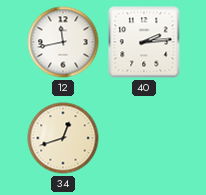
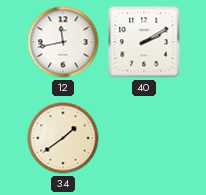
40: 2:14 -> 2:10 (144, 42)
34: 12:42 -> 1:39 (63, 138)
